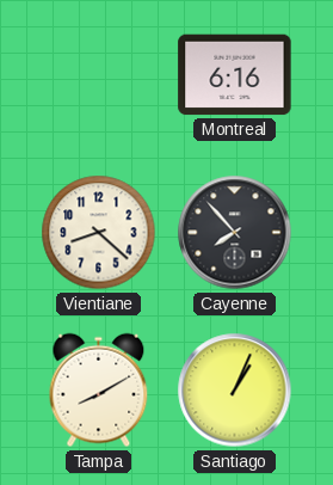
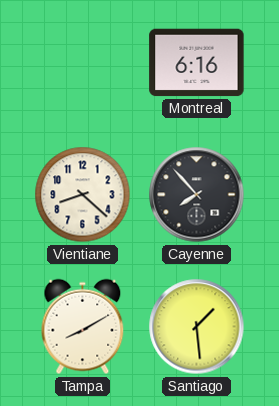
Santiago: 1:04 -> 1:29 (197, 327)
